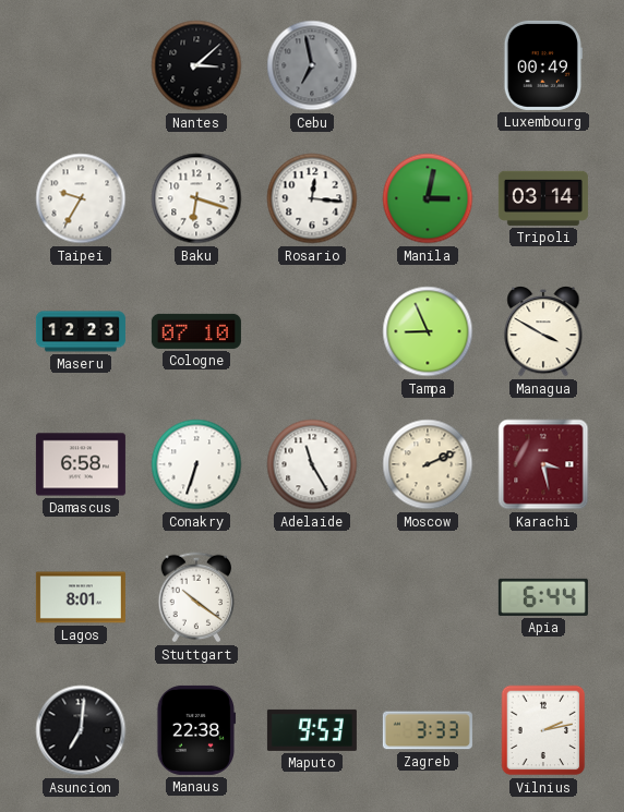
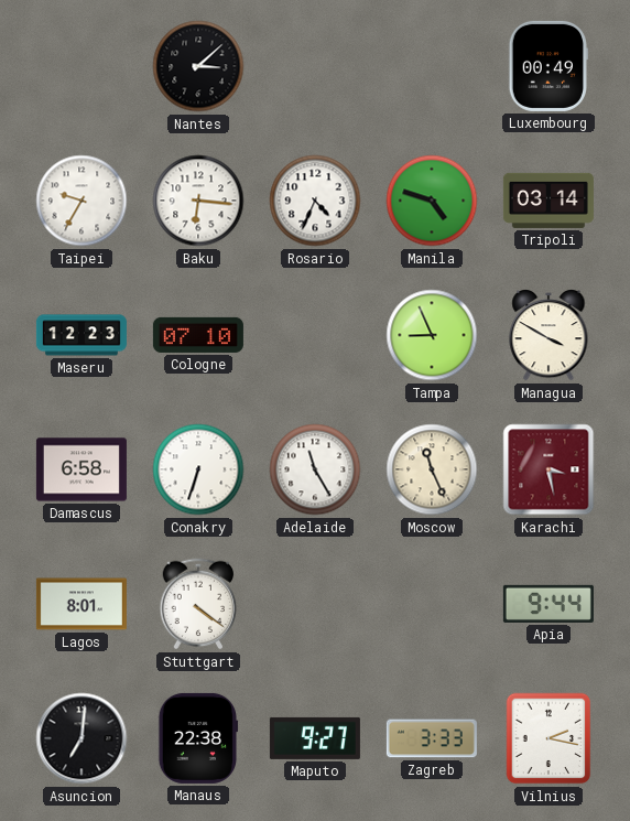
Cebu: 6:58 -> none (312, 65)
Baku: 6:18 -> 6:16 (198, 201)
Rosario: 12:16 -> 4:34 (315, 201)
Manila: 3:02 -> 4:48 (432, 201)
Moscow: 2:11 -> 11:26 (432, 469)
Stuttgart: 10:21 -> 4:21 (198, 604)
Apia: 6:44 -> 9:44 (548, 604)
Maputo: 9:53 -> 9:27 (315, 738)
Vilnius: 2:13 -> 2:17 (548, 738)
